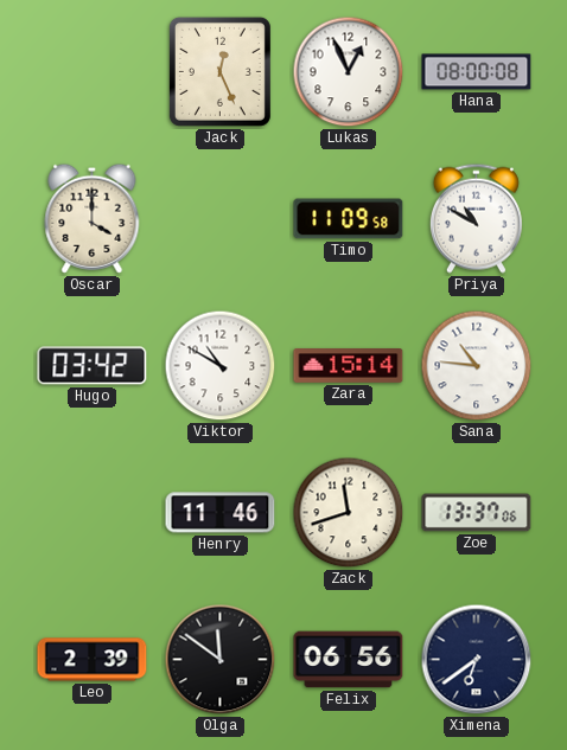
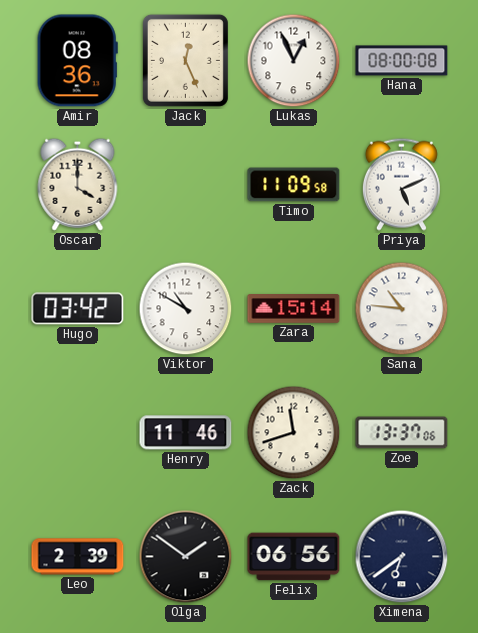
Amir: none -> 08:36 (77, 61)
Priya: 10:50 -> 5:11 (401, 184)
Olga: 11:51 -> 1:51 (186, 557)
